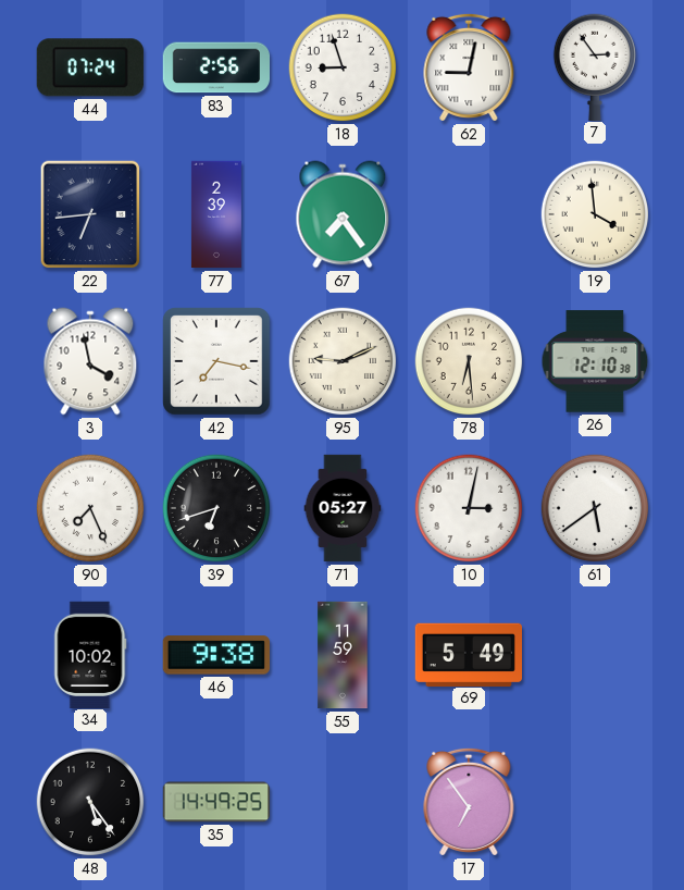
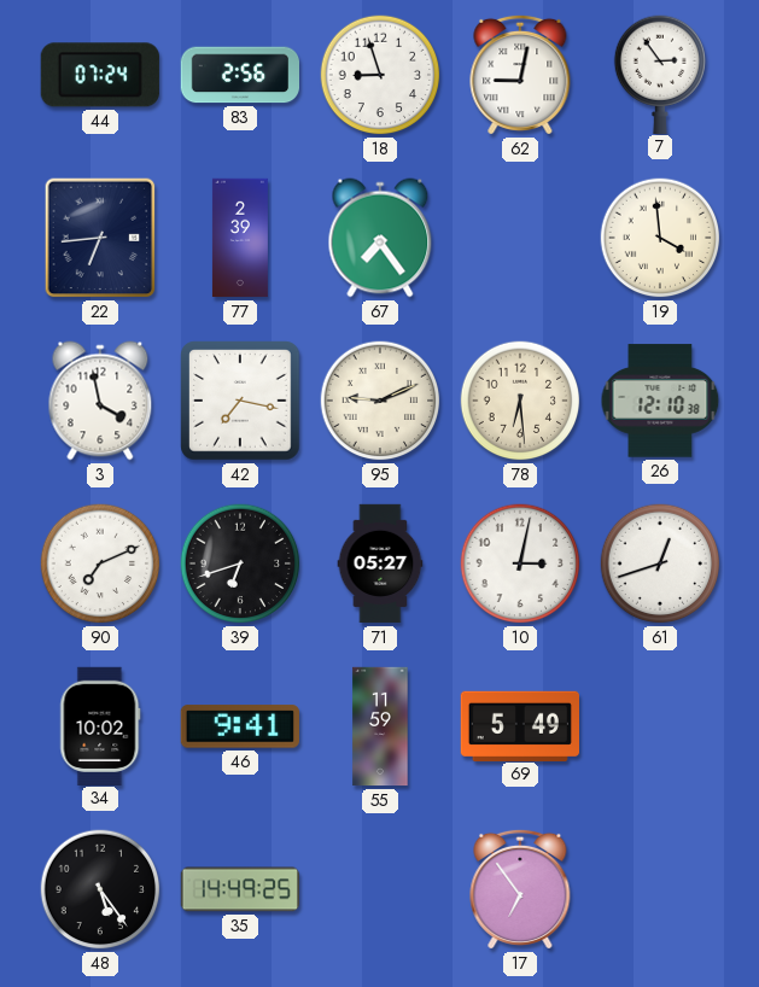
90: 7:26 -> 7:11 (100, 563)
61: 5:39 -> 12:42 (660, 563)
46: 9:38 -> 9:41 (240, 726)
